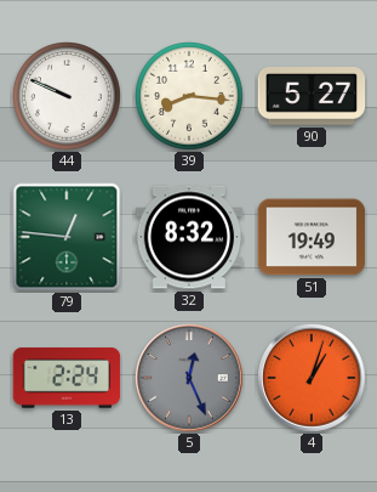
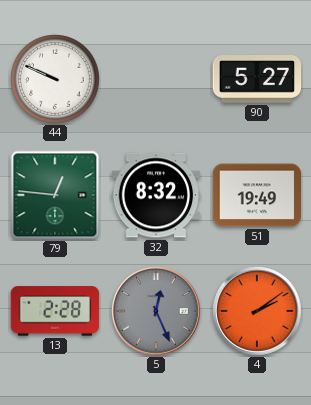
39: 8:16 -> none (190, 97)
13: 2:24 -> 2:28 (55, 311)
4: 1:03 -> 2:09 (258, 312)
